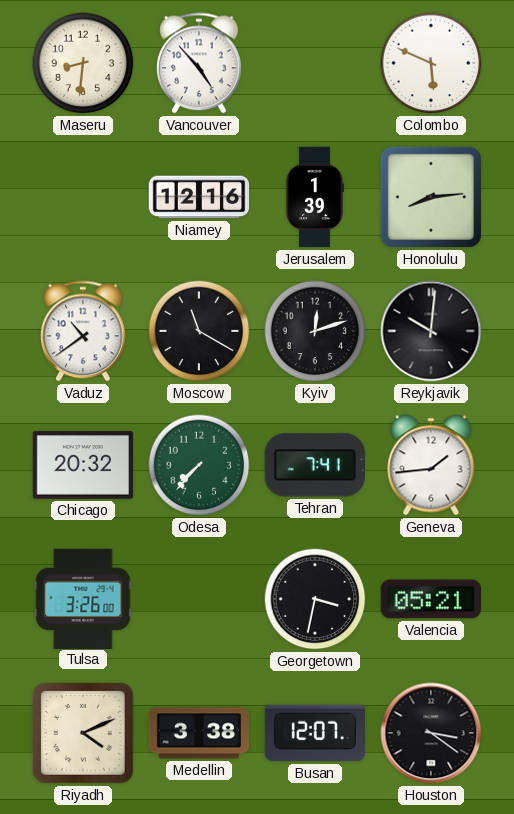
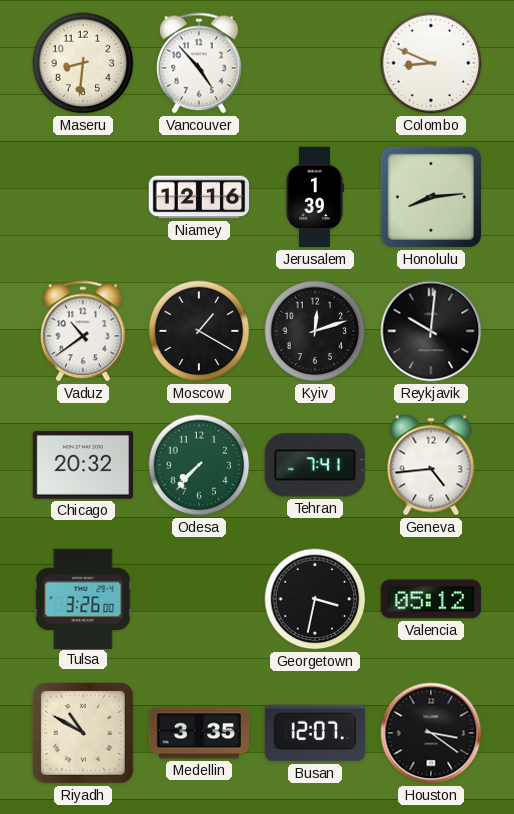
Colombo: 5:49 -> 8:49 (431, 63)
Moscow: 11:20 -> 1:20 (199, 331)
Geneva: 1:44 -> 4:44 (431, 465)
Valencia: 05:21 -> 05:12 (430, 599)
Riyadh: 4:11 -> 10:50 (83, 733)
Medellin: 3:38 -> 3:35 (199, 733)
